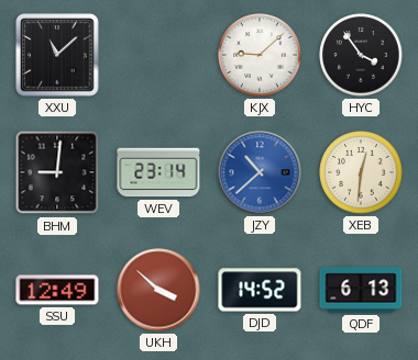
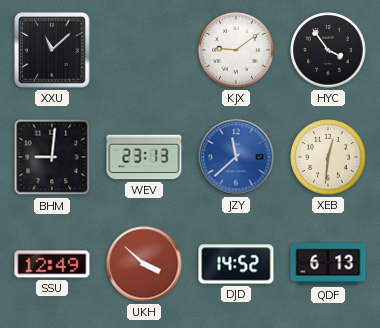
KJX: 9:08 -> 9:09 (236, 50)
WEV: 23:14 -> 23:13 (144, 157)
JZY: 10:38 -> 11:38 (236, 157)
